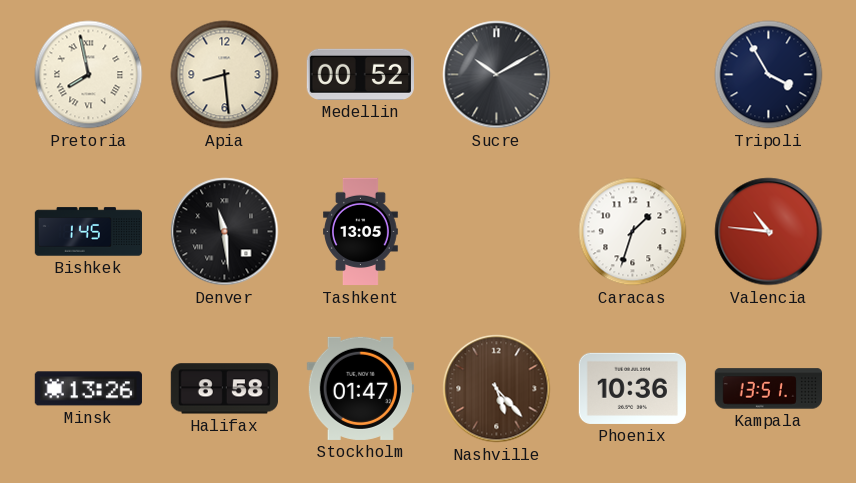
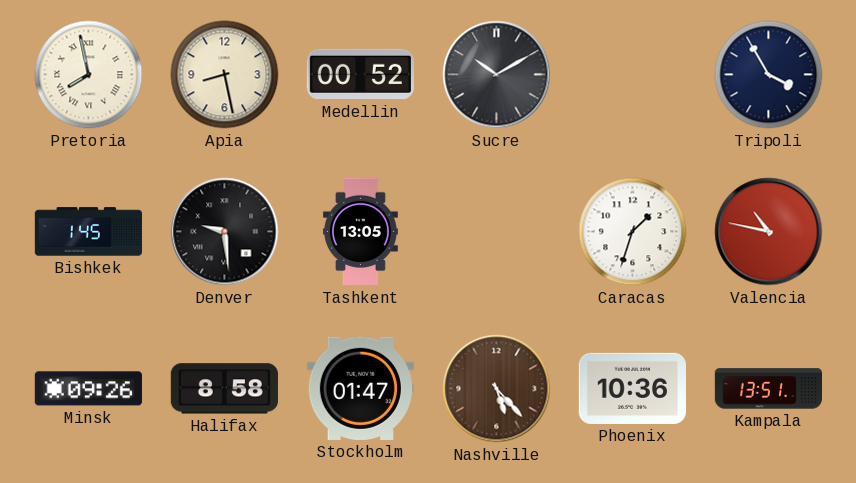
Apia: 8:29 -> 8:28 (225, 75)
Denver: 11:29 -> 9:29 (225, 232)
Valencia: 10:46 -> 10:47 (769, 232)
Minsk: 13:26 -> 09:26 (88, 389)
